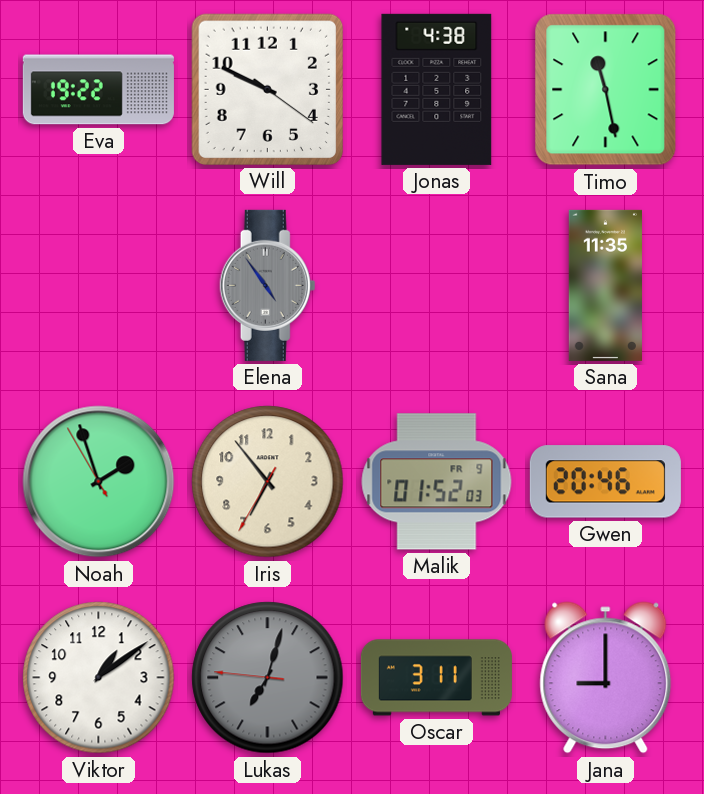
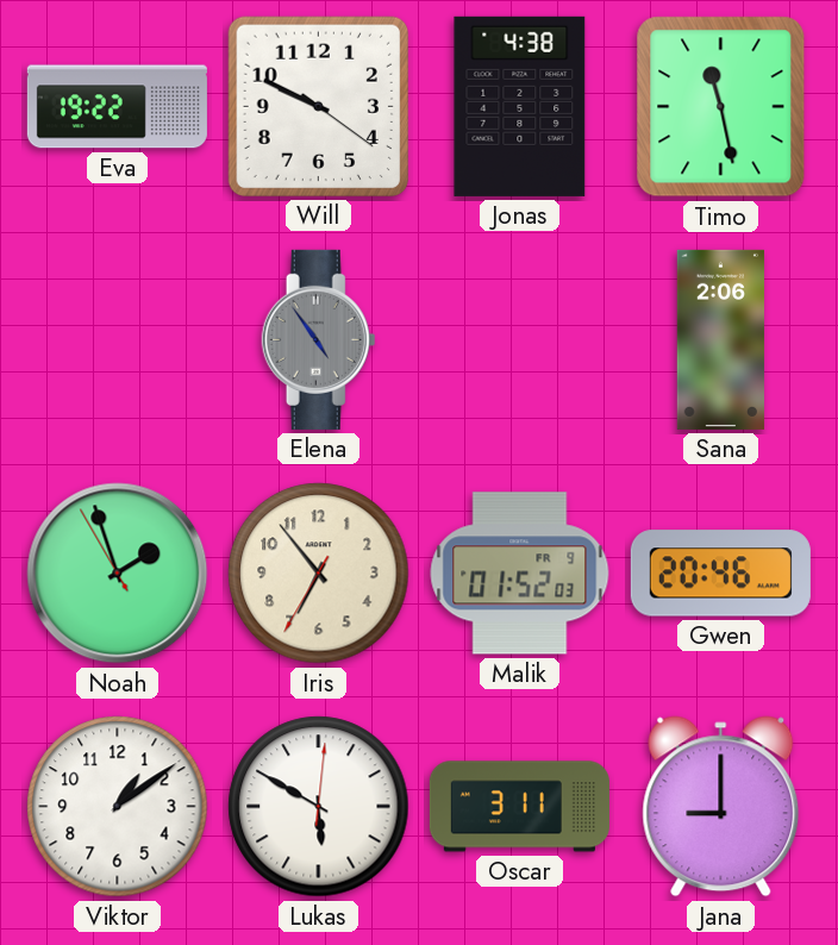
Sana: 11:35 -> 2:06 (720, 339)
Lukas: 7:02 -> 5:50 (319, 807)
Lukas dial: grey -> white (319, 807)
